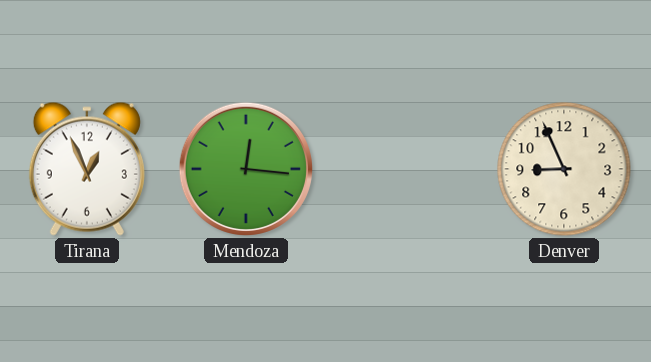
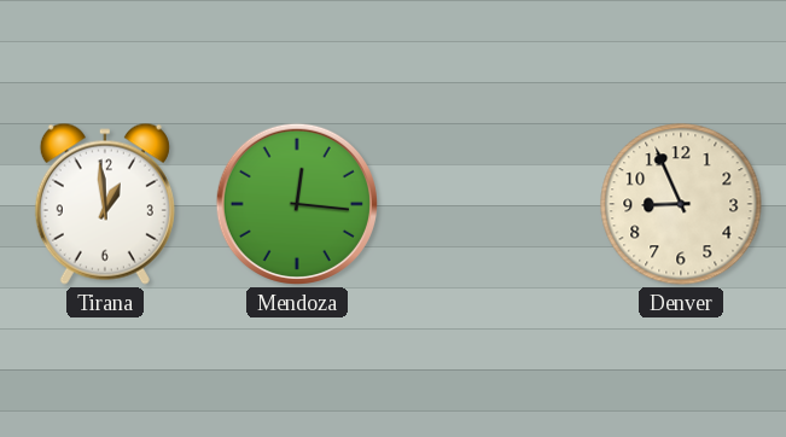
Tirana: 12:56 -> 12:59 (105, 204)
